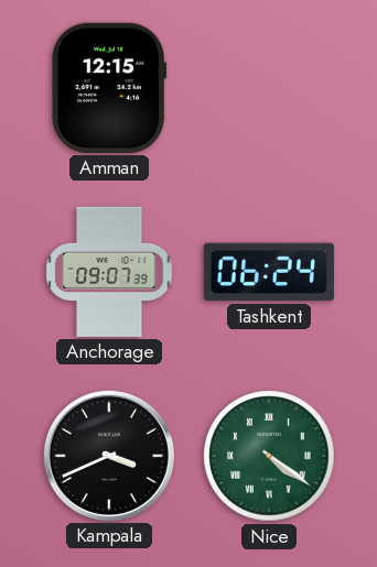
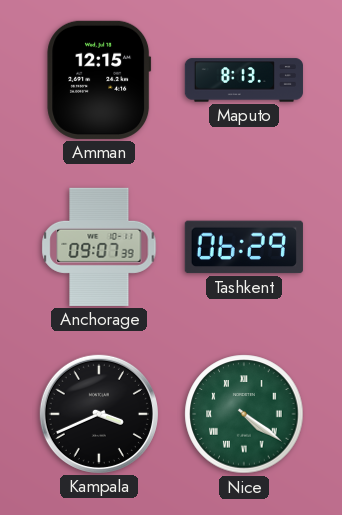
Maputo: none -> 8:13 (244, 80)
Tashkent: 06:24 -> 06:29 (244, 247)
